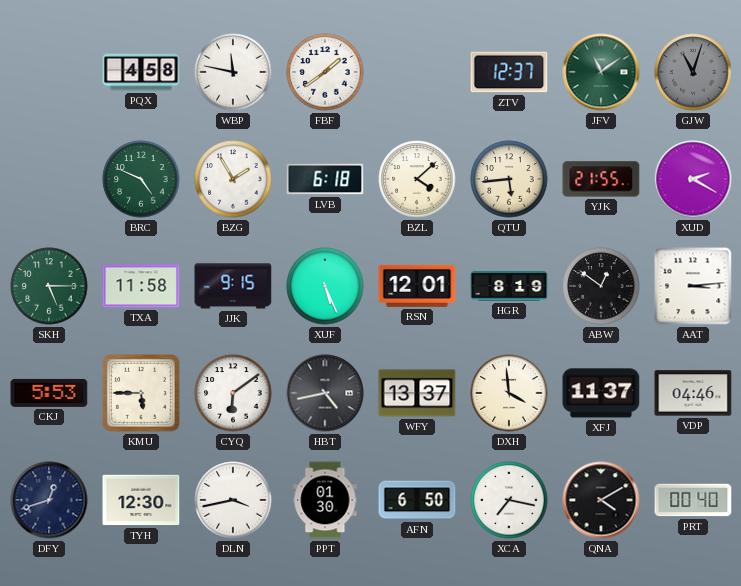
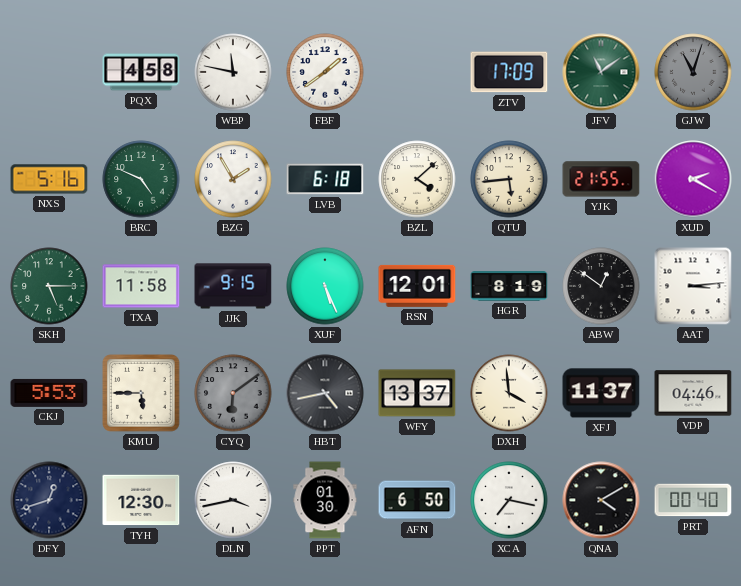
ZTV: 12:37 -> 17:09 (509, 72)
NXS: none -> 5:16 (49, 179)
CYQ dial: white -> grey (233, 393)
